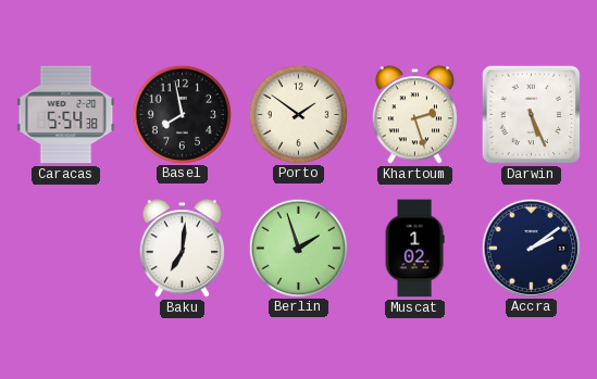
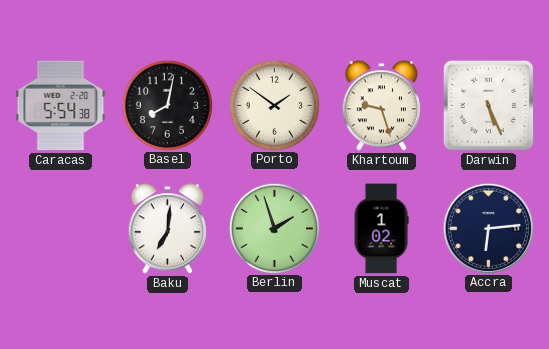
Basel: 7:58 -> 8:02 (167, 105)
Khartoum: 2:27 -> 9:27 (381, 106)
Accra: 2:09 -> 6:14 (488, 228)
